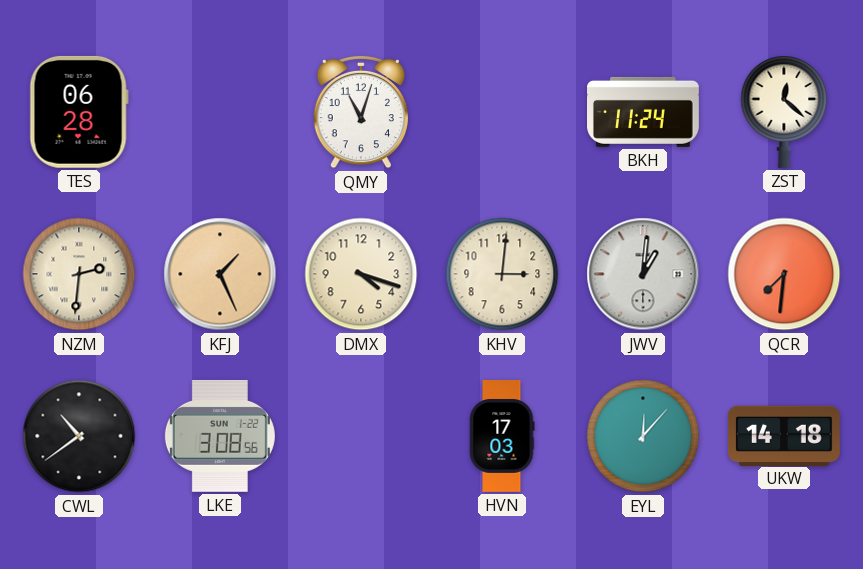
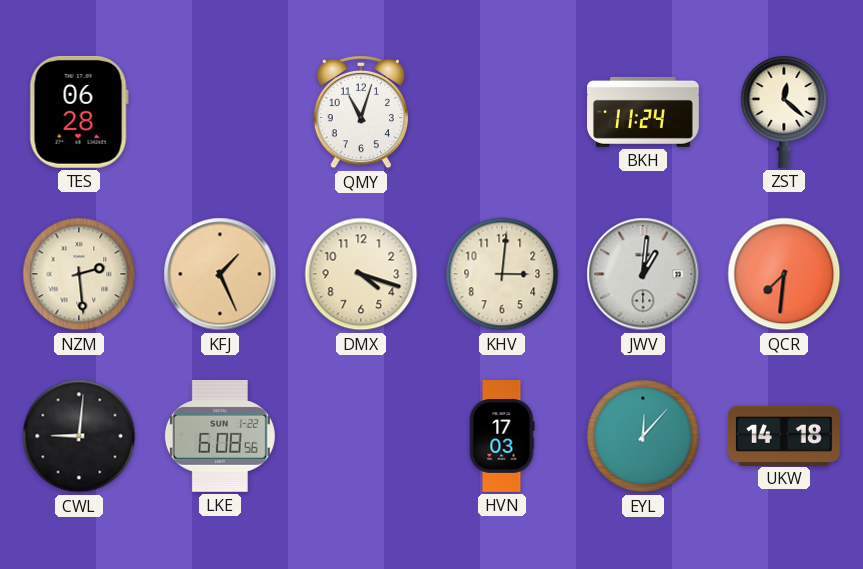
NZM: 2:31 -> 2:29 (79, 274)
CWL: 10:39 -> 9:01 (79, 436)
LKE: 3:08 -> 6:08 (220, 436)
